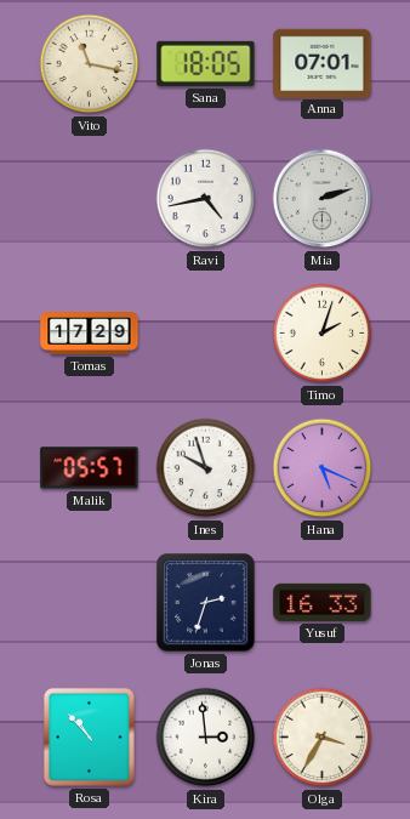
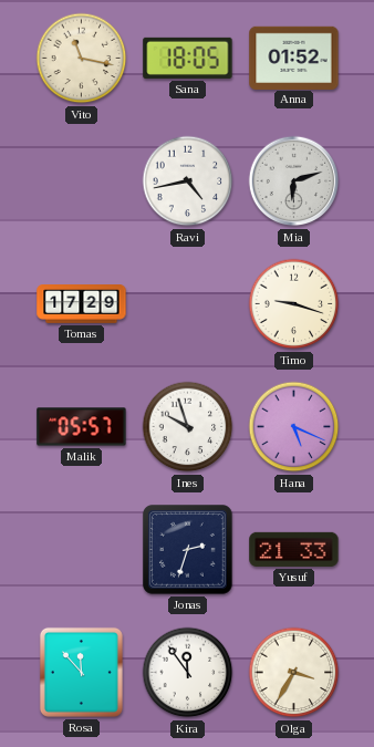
Anna: 07:01 -> 01:52 (294, 58)
Mia: 2:12 -> 6:12 (294, 181)
Timo: 2:03 -> 9:18 (294, 304)
Yusuf: 16:33 -> 21:33 (294, 549)
Rosa: 10:53 -> 11:53 (81, 672)
Kira: 2:59 -> 11:54 (188, 673)
